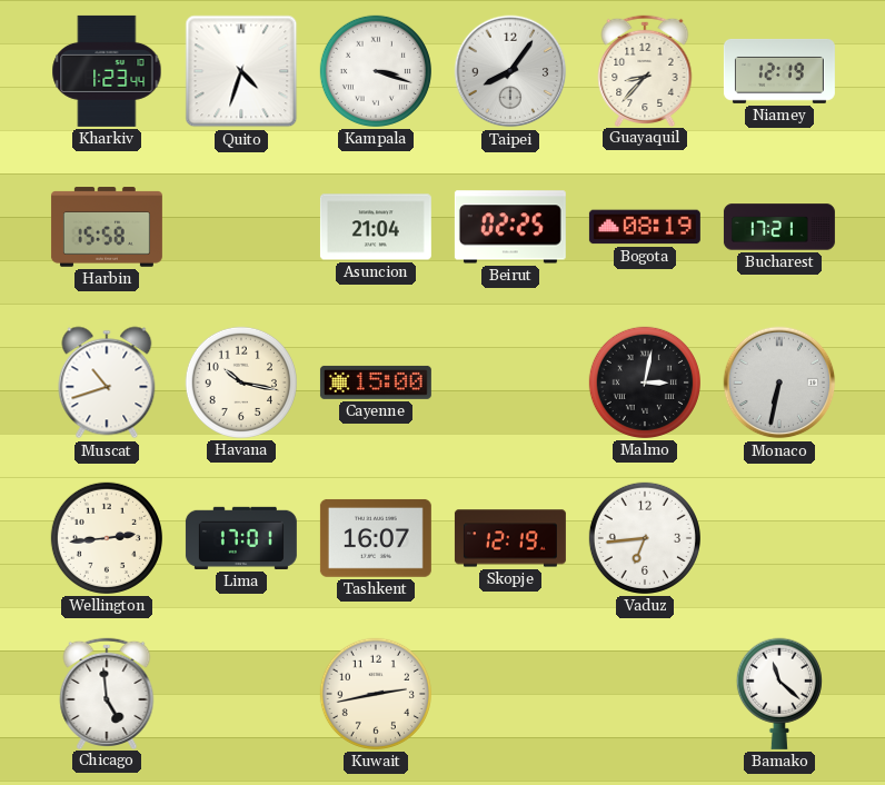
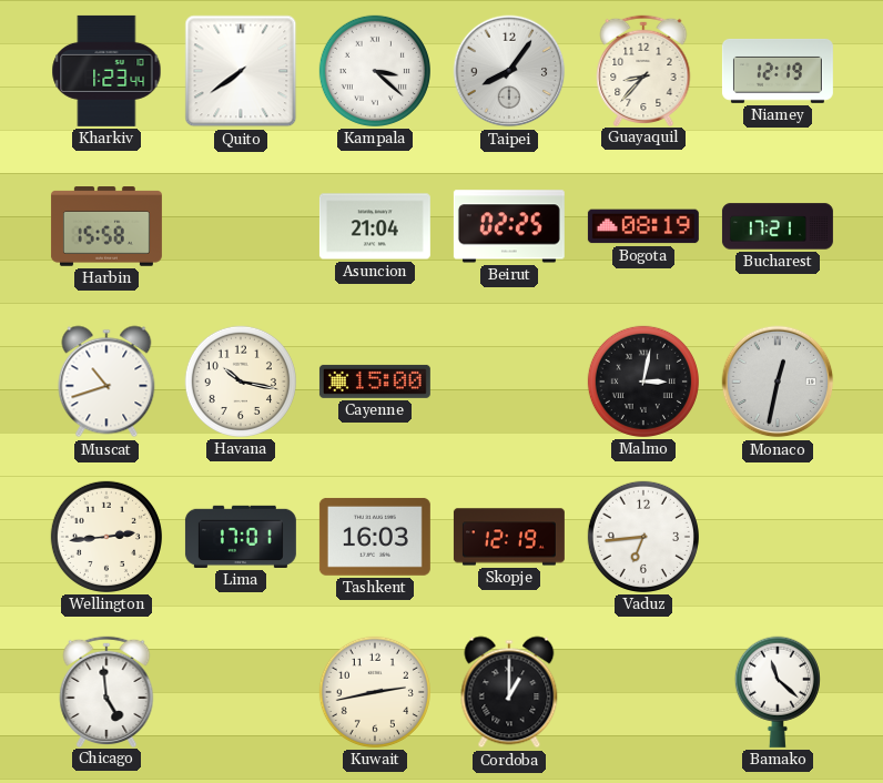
Quito: 4:33 -> 7:39 (241, 71)
Kampala: 3:18 -> 3:22 (375, 71)
Monaco: 6:32 -> 12:32 (778, 382)
Tashkent: 16:07 -> 16:03 (375, 537)
Cordoba: none -> 1:00 (509, 692)
